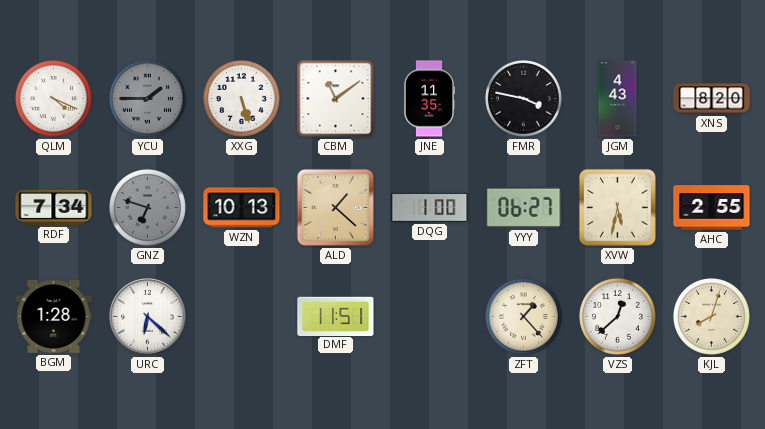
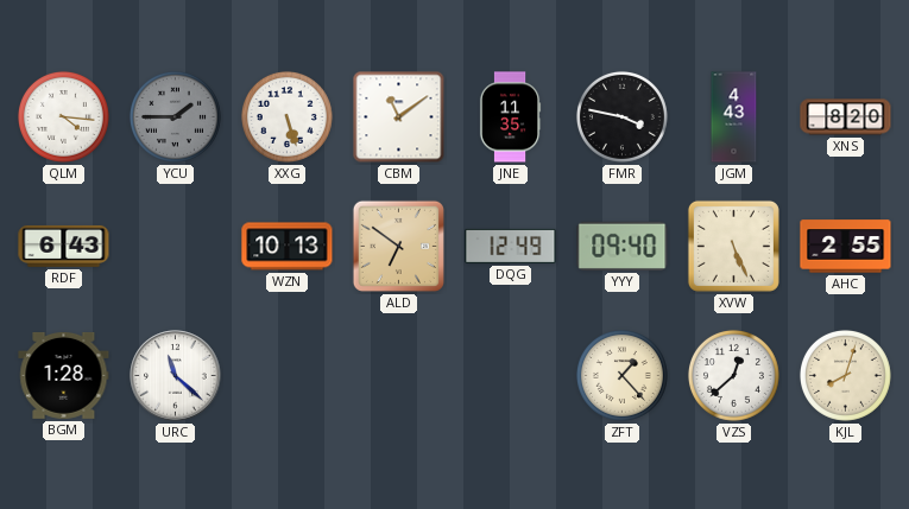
QLM: 4:19 -> 4:16 (63, 116)
RDF: 7:34 -> 6:43 (64, 246)
GNZ: 6:48 -> none (147, 207)
ALD: 1:22 -> 6:51 (398, 246)
DQG: 1:00 -> 12:49 (511, 246)
YYY: 06:27 -> 09:40 (623, 246)
XVW: 5:32 -> 5:26 (733, 246)
URC: 6:22 -> 11:22 (176, 376)
DMF: 11:51 -> none (336, 316)
